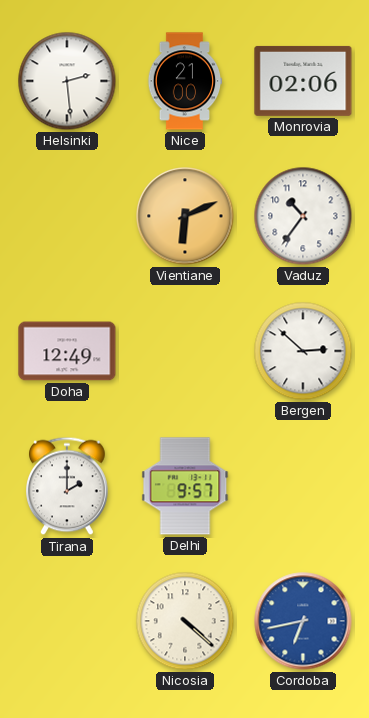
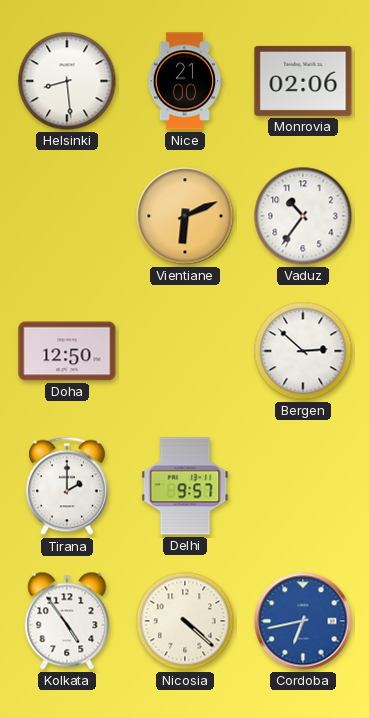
Helsinki: 2:29 -> 8:29 (67, 81)
Doha: 12:49 -> 12:50 (67, 351)
Kolkata: none -> 4:54 (67, 621)
